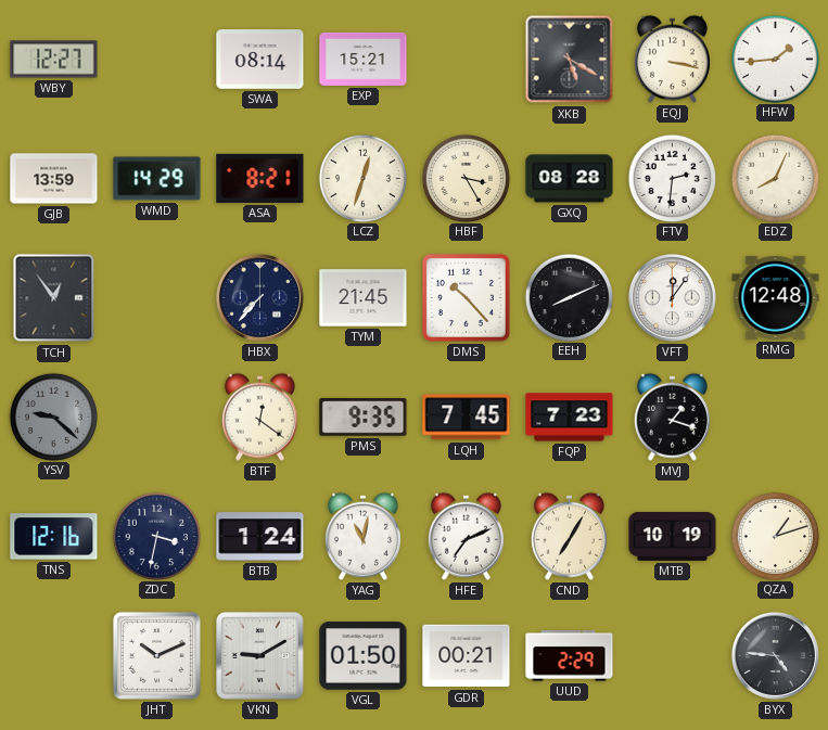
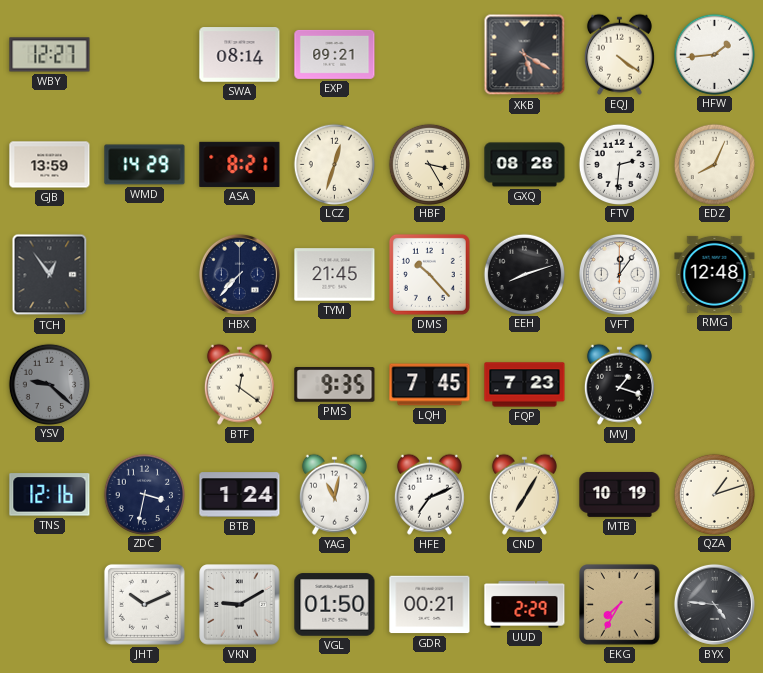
EXP: 15:21 -> 09:21 (335, 54)
EQJ: 3:17 -> 4:21 (619, 54)
EEH: 8:11 -> 8:12 (524, 274)
EKG: none -> 7:35 (620, 605)
